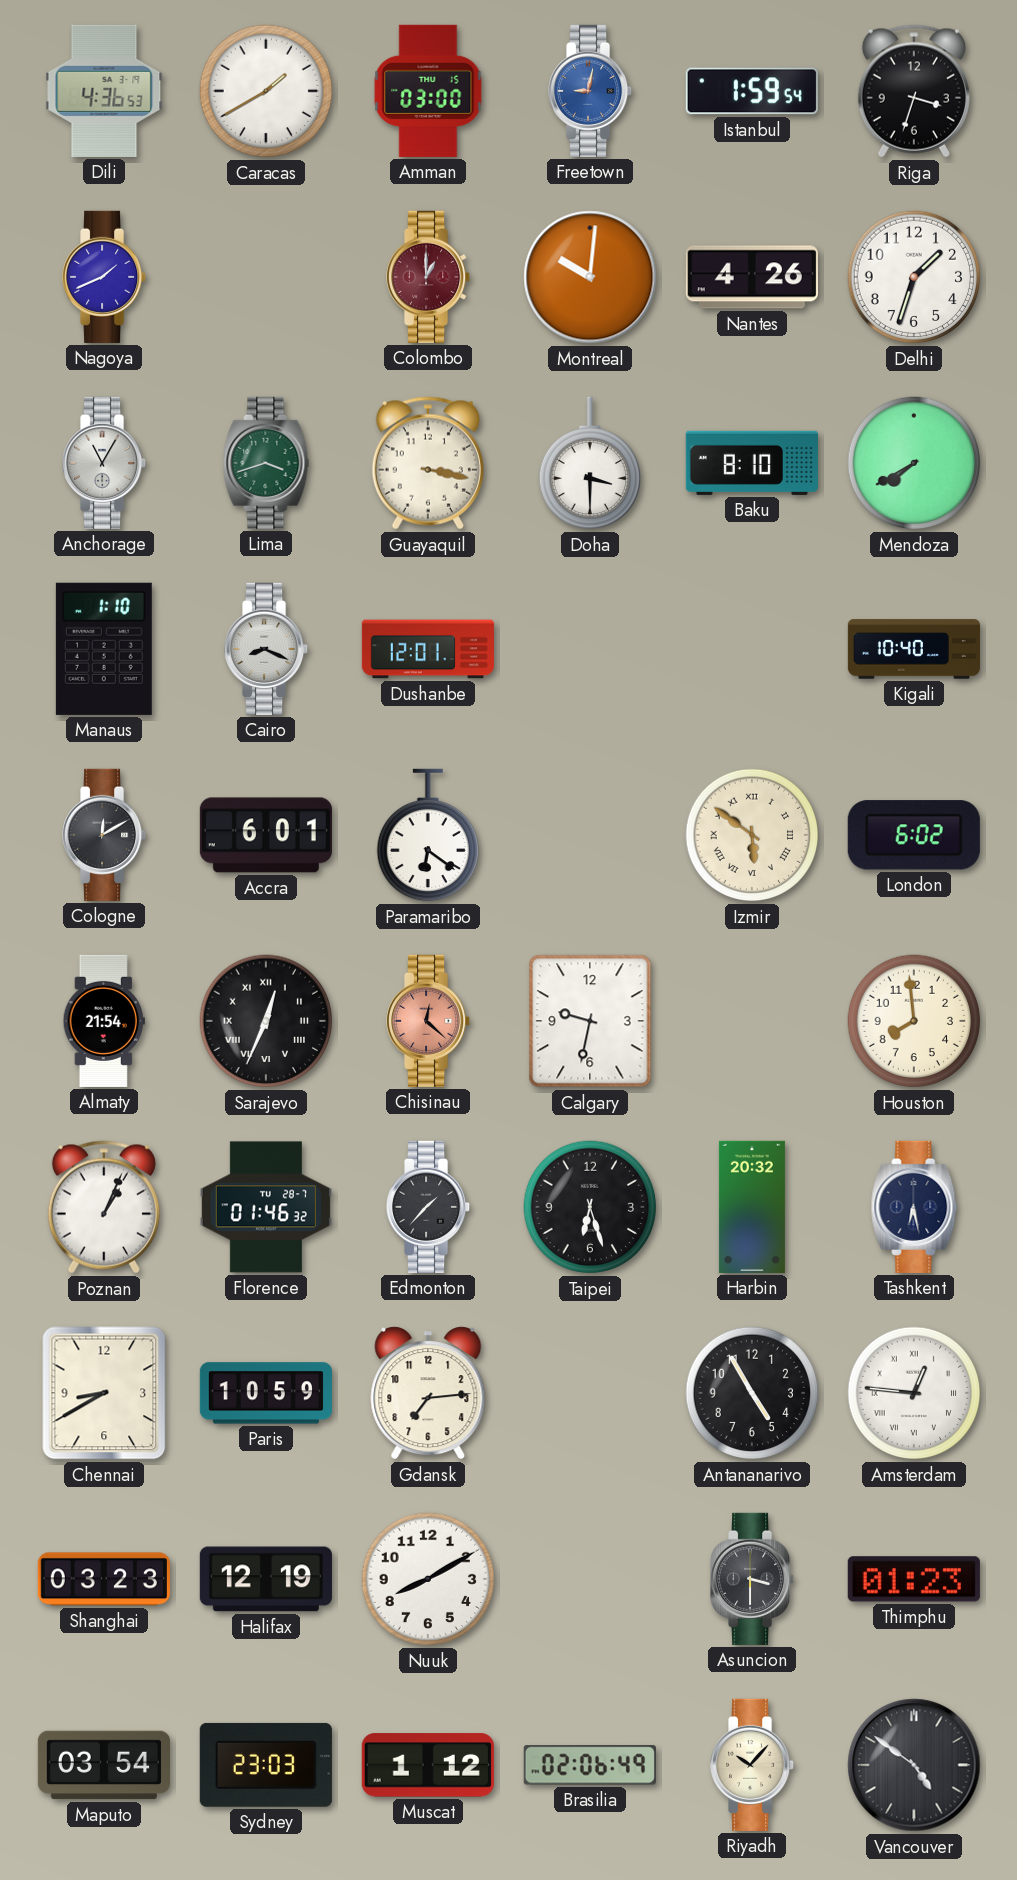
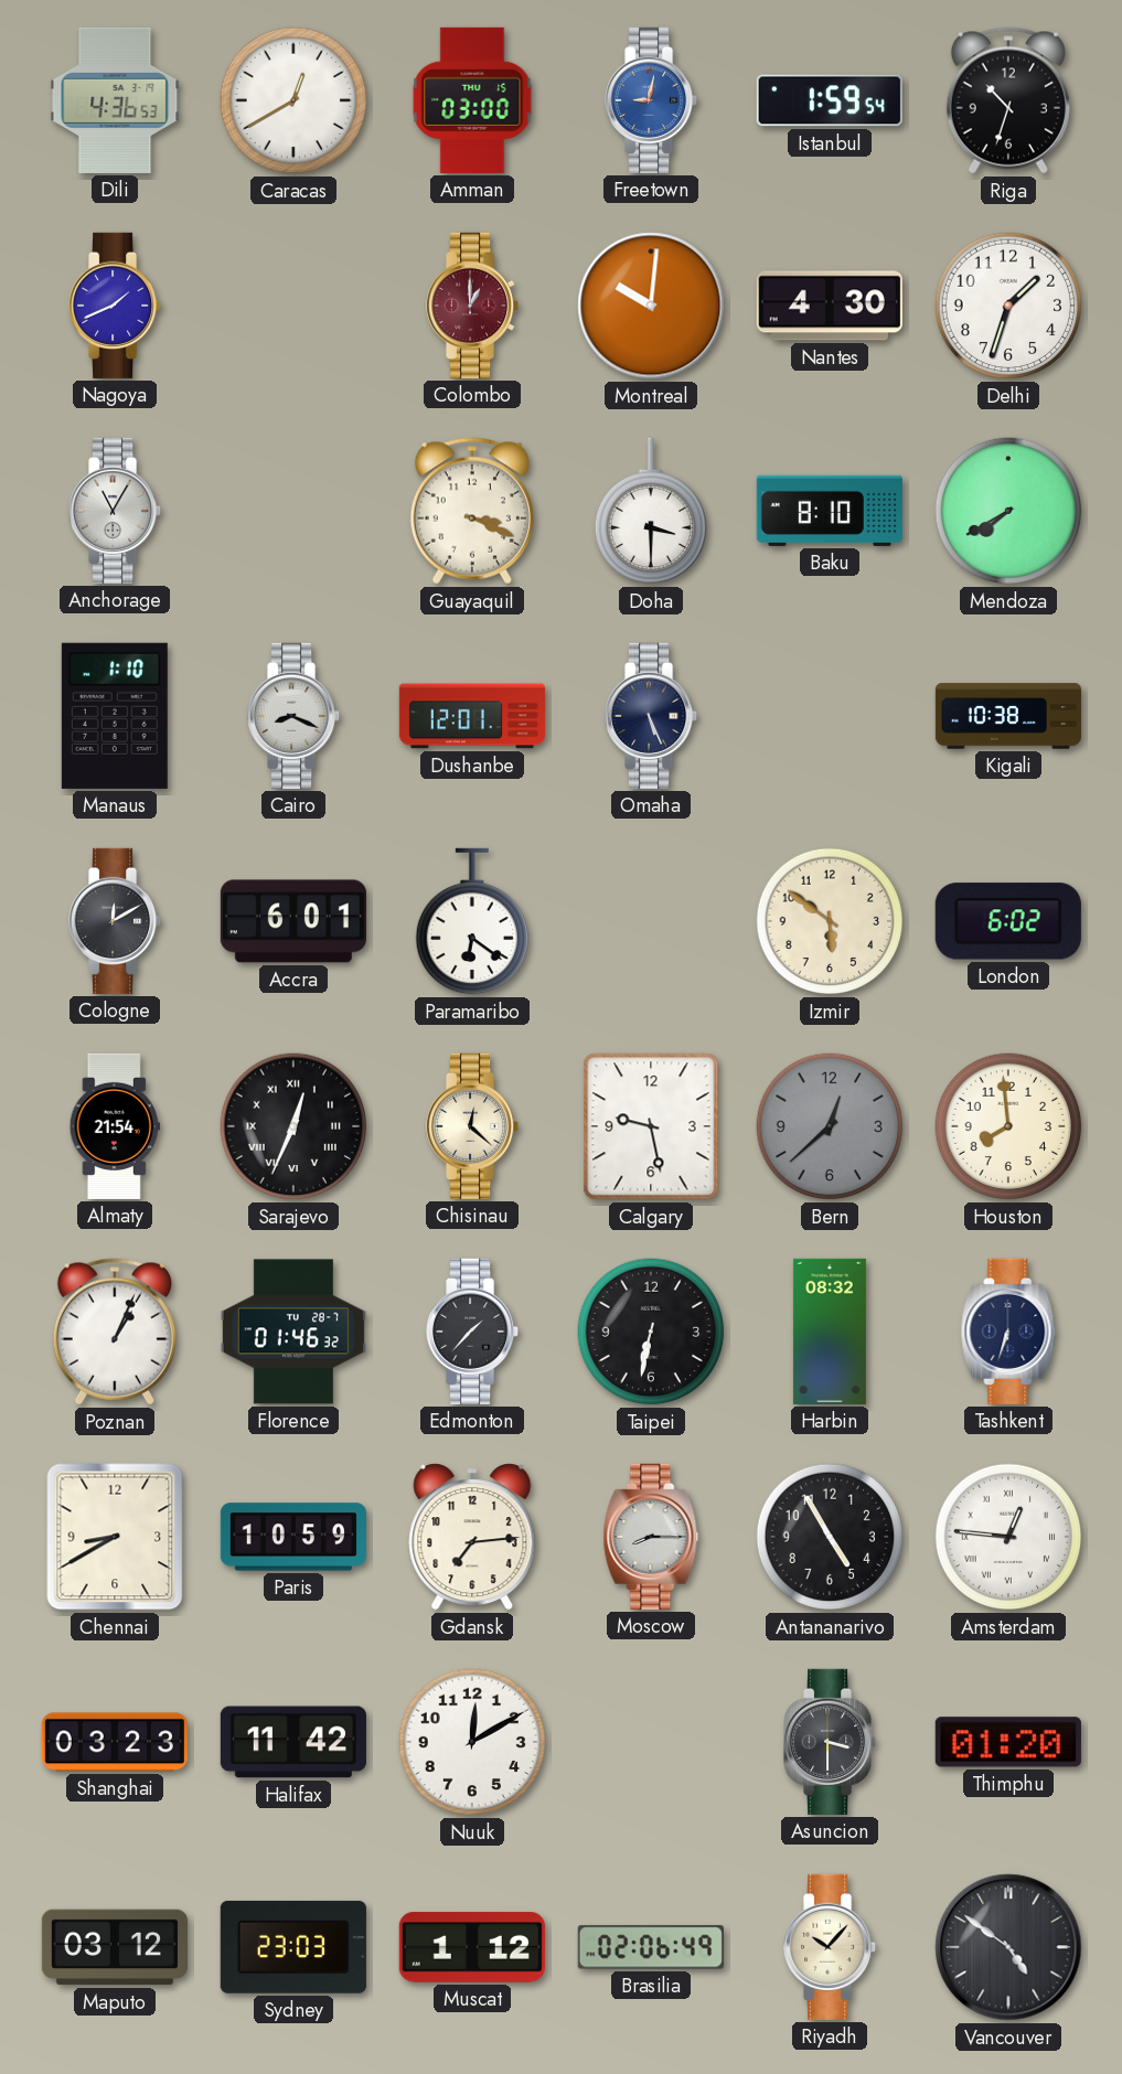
Caracas: 1:40 -> 12:40 (293, 100)
Riga: 3:33 -> 10:33 (1008, 100)
Nantes: 4:26 -> 4:30 (830, 306)
Lima: 3:42 -> none (266, 463)
Guayaquil: 3:17 -> 3:19 (472, 511)
Omaha: none -> 5:26 (652, 716)
Kigali: 10:40 -> 10:38 (1008, 716)
Izmir numerals: Roman -> Arabic (830, 921)
Chisinau dial: salmon -> cream (473, 1126)
Calgary: 9:32 -> 9:28 (651, 1126)
Bern: none -> 12:38 (830, 1126)
Taipei: 6:27 -> 6:32 (651, 1332)
Harbin: 20:32 -> 08:32 (830, 1332)
Tashkent: 6:28 -> 6:33 (1008, 1332)
Moscow: none -> 8:15 (651, 1537)
Halifax: 12:19 -> 11:42 (293, 1742)
Nuuk: 8:10 -> 12:10 (472, 1742)
Thimphu: 01:23 -> 01:20 (1008, 1742)
Maputo: 03:54 -> 03:12 (115, 1947)
